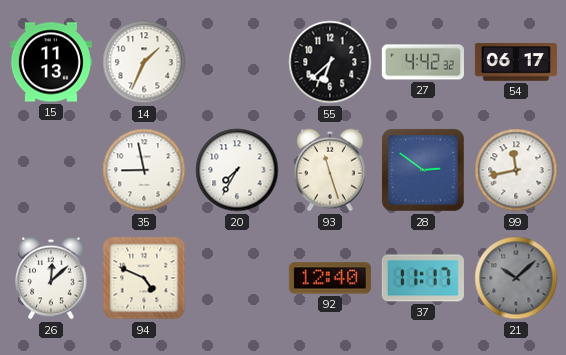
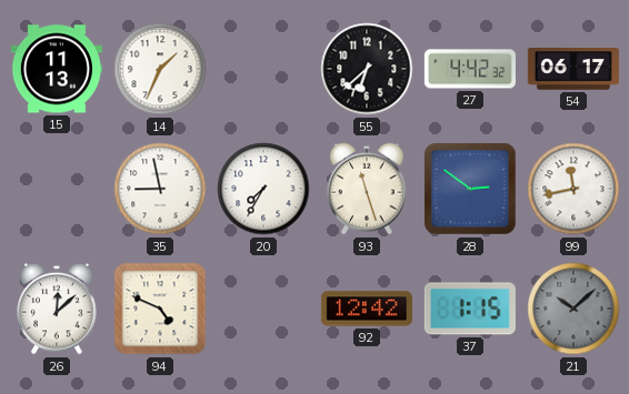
92: 12:40 -> 12:42 (367, 309)
37: 11:17 -> 1:15 (470, 309)
